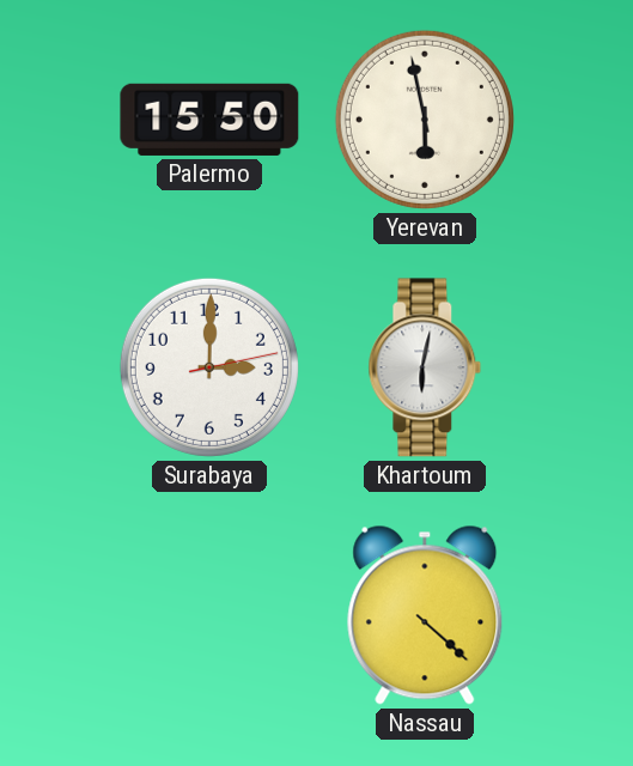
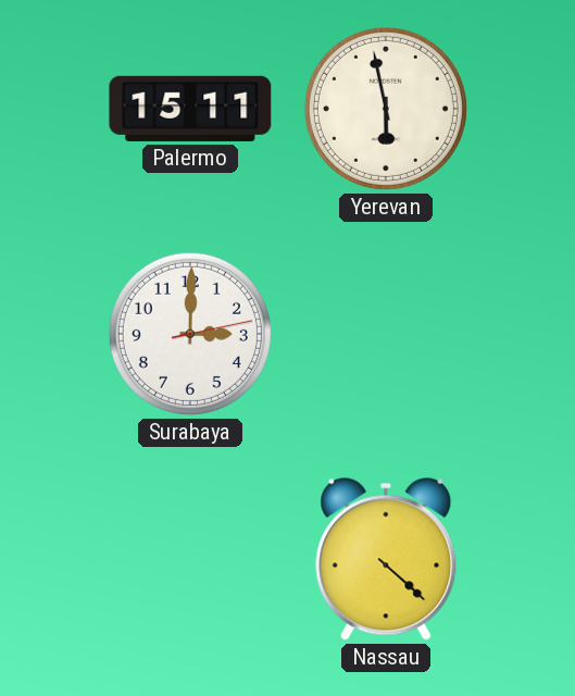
Palermo: 15:50 -> 15:11 (190, 109)
Khartoum: 6:02 -> none (425, 367)
